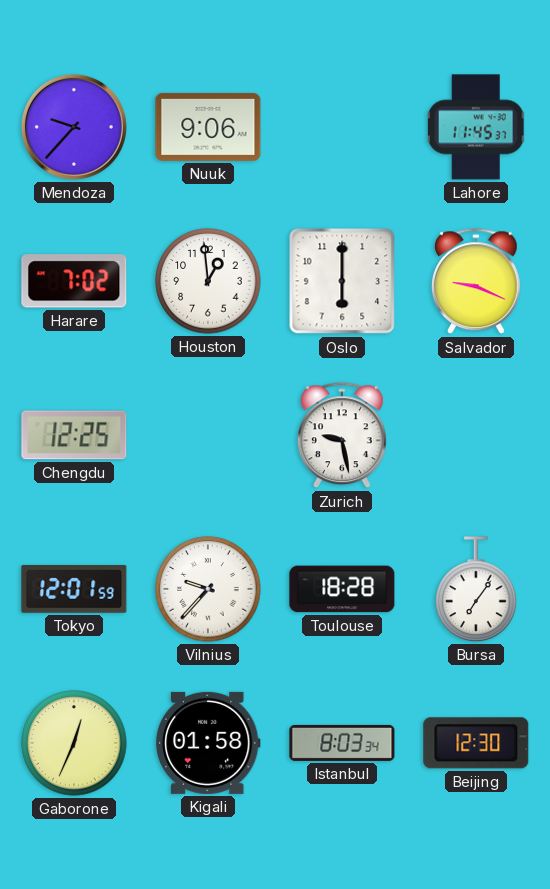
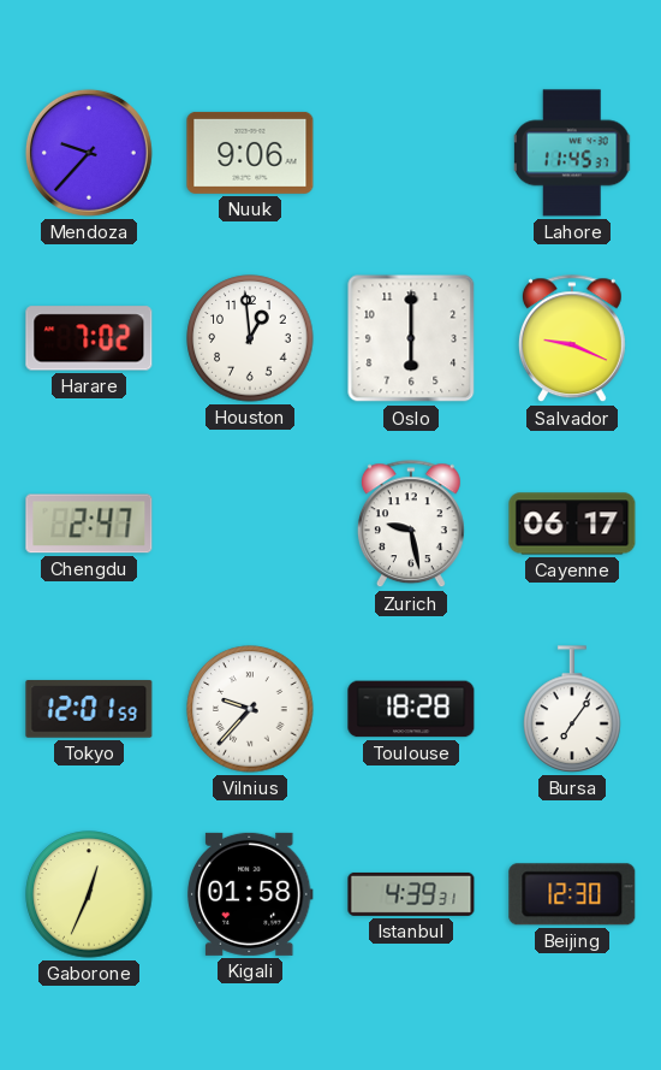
Chengdu: 12:25 -> 2:47 (89, 524)
Cayenne: none -> 06:17 (572, 524)
Istanbul: 8:03 -> 4:39 (411, 894)
